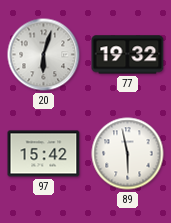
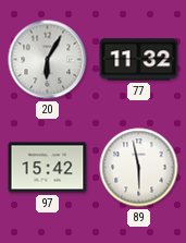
20: 6:03 -> 6:05 (48, 60)
77: 19:32 -> 11:32 (139, 60)
